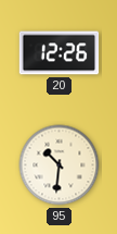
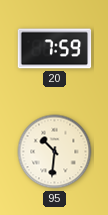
20: 12:26 -> 7:59 (55, 49)
